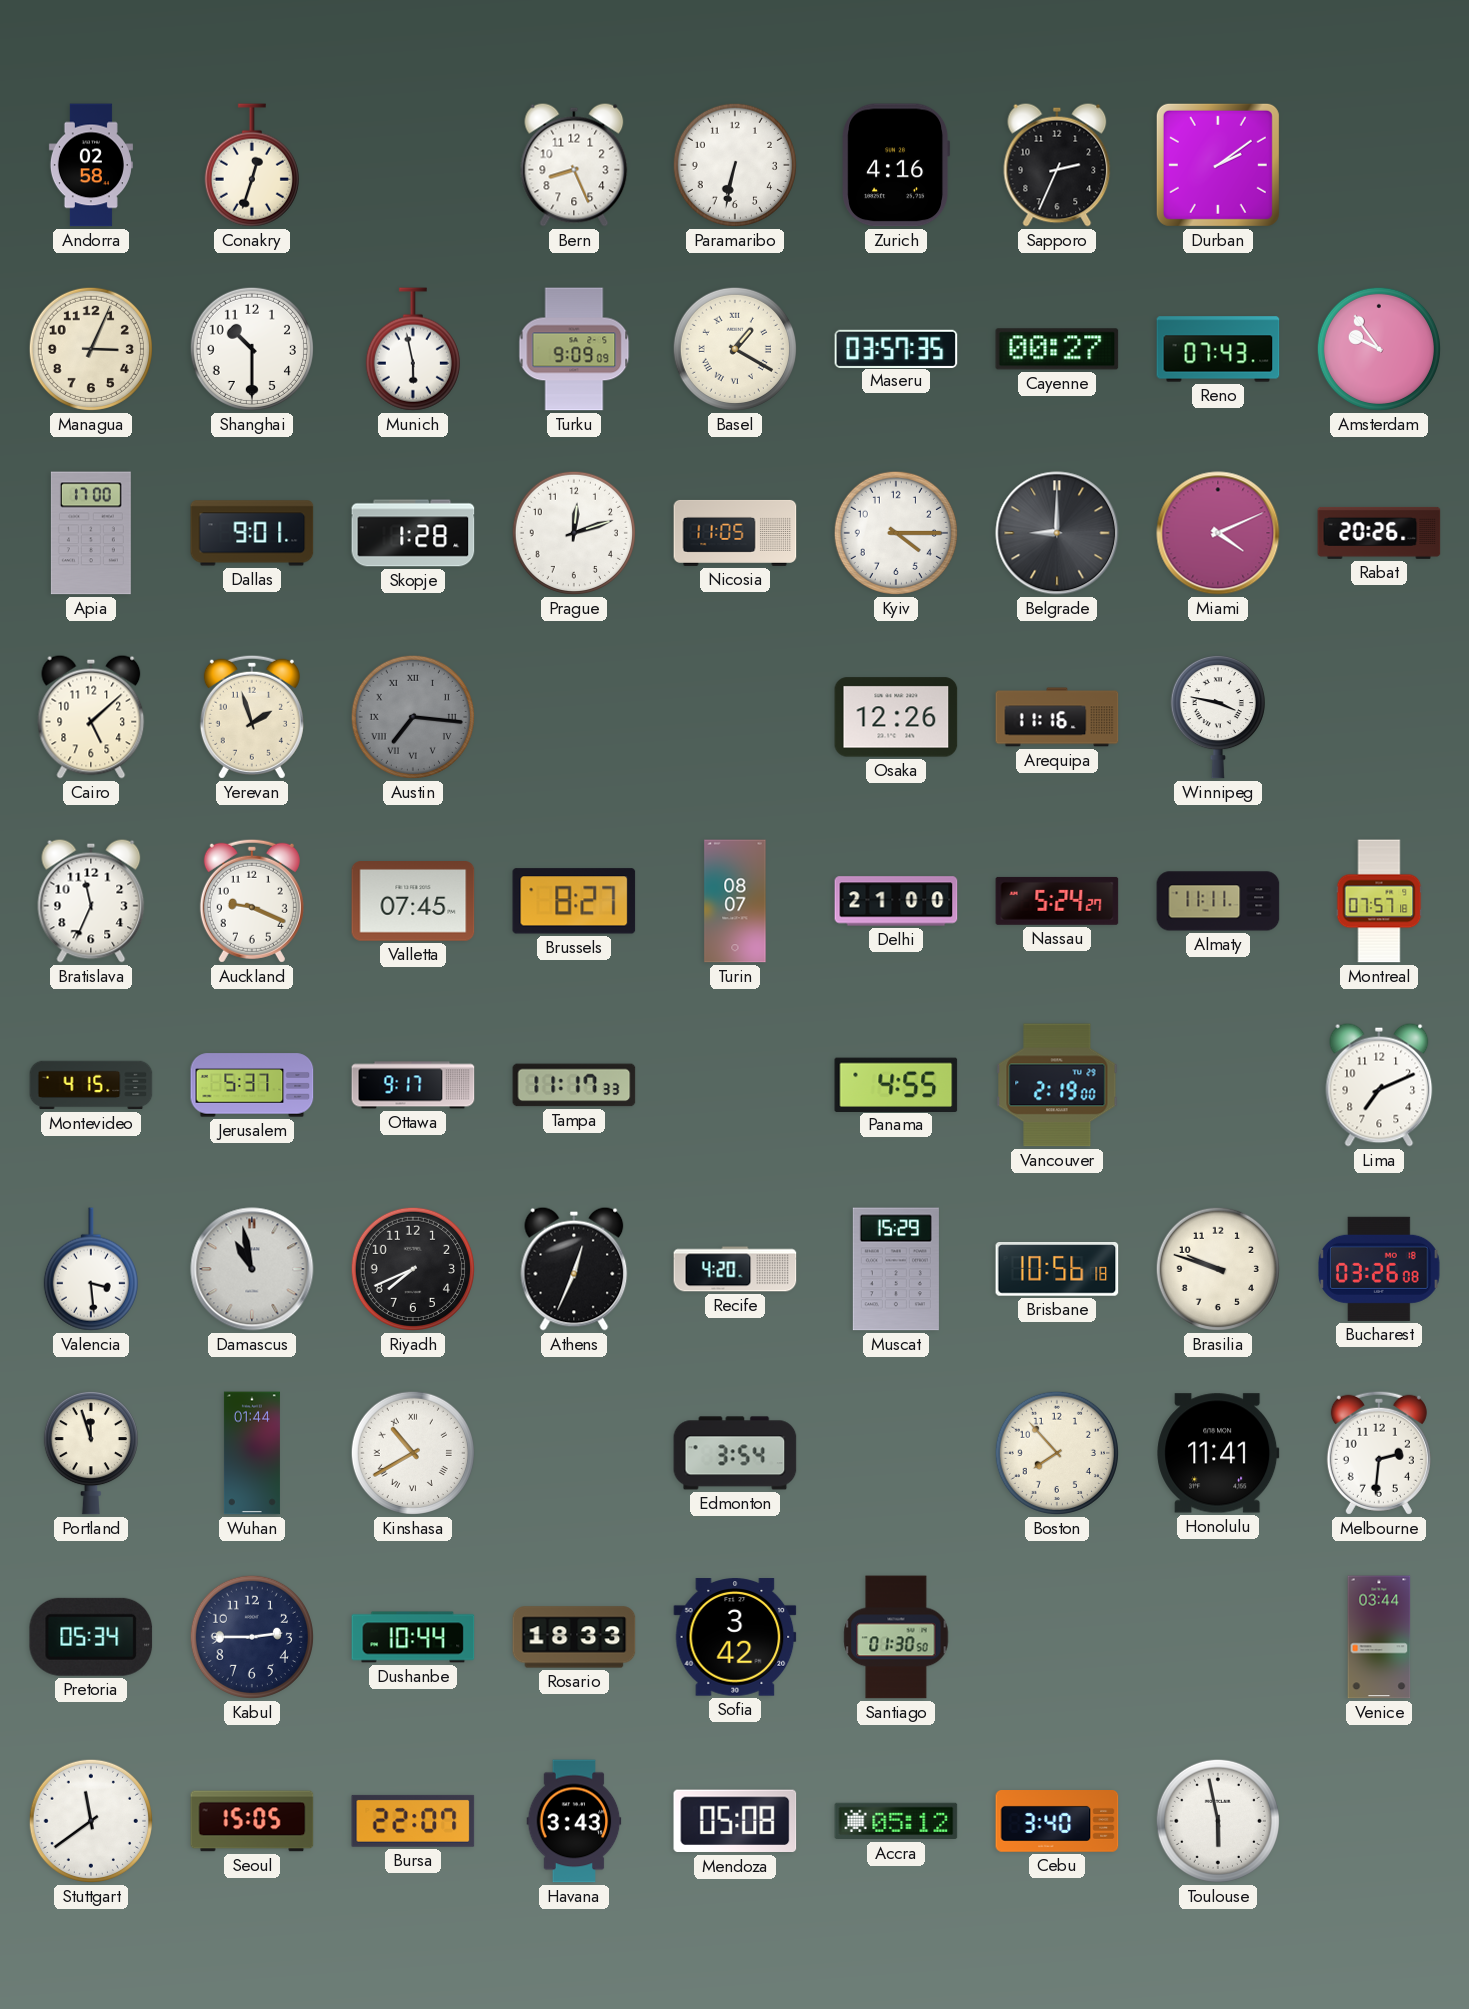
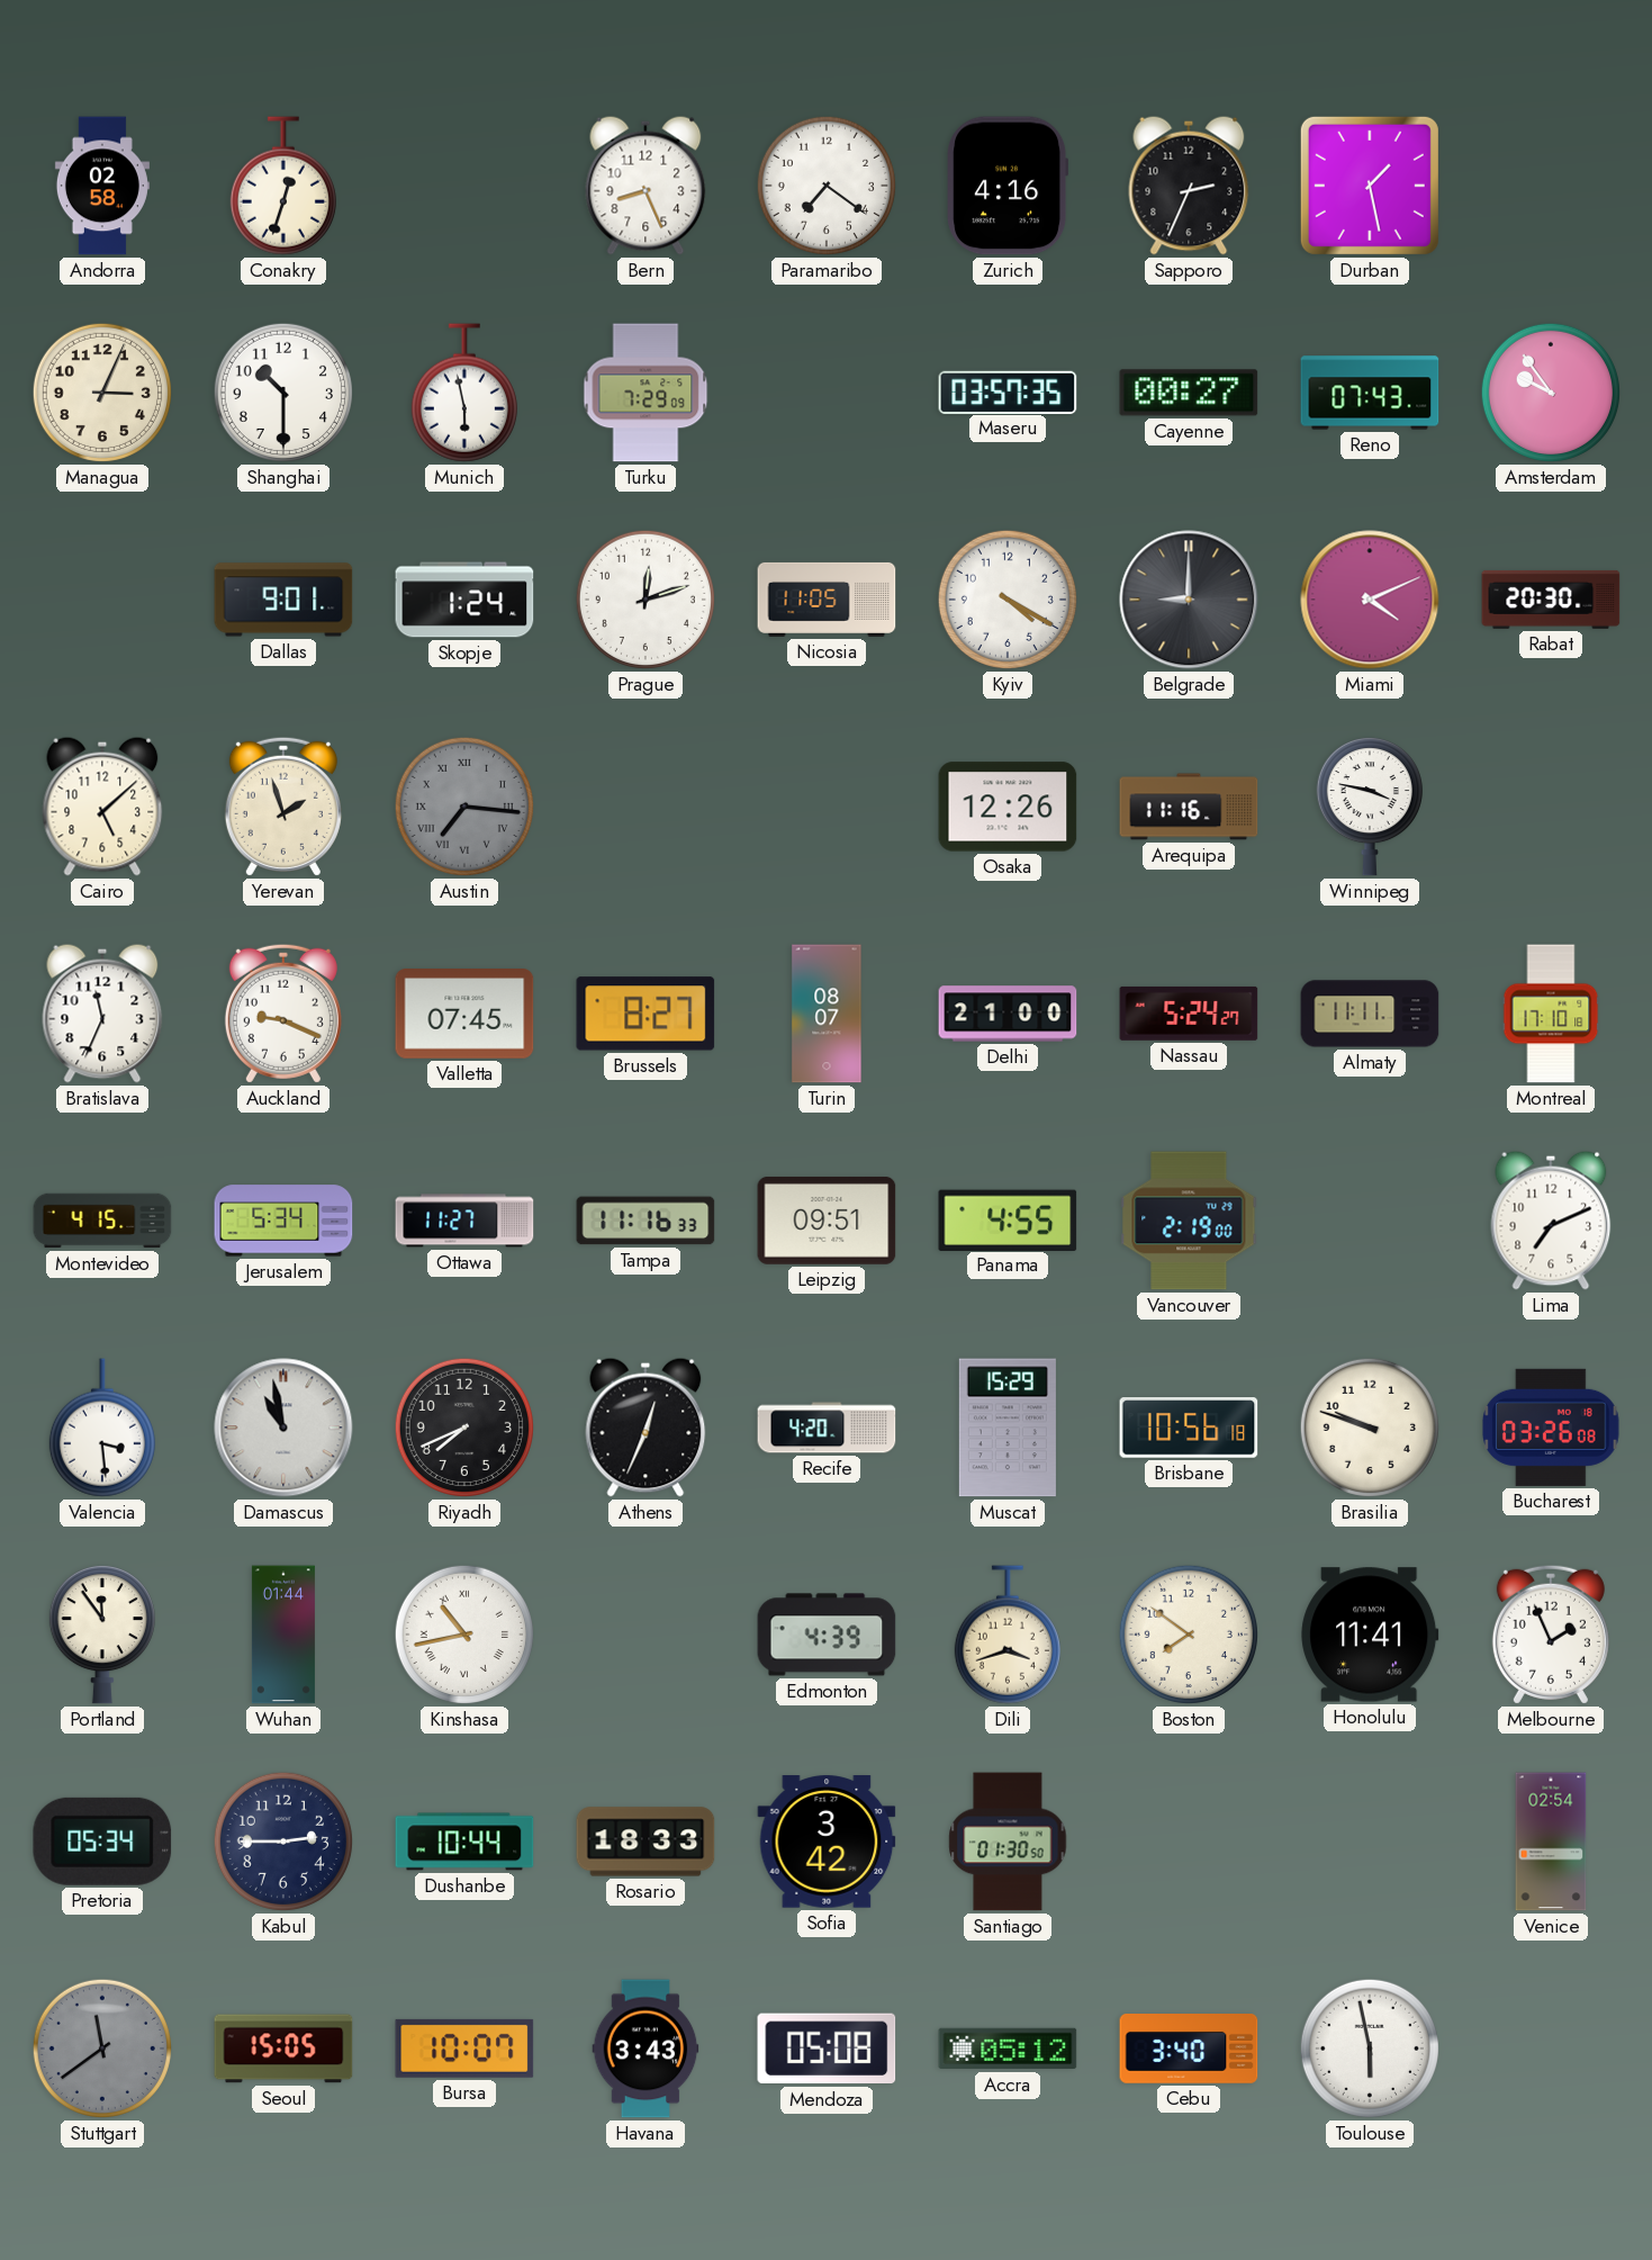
Paramaribo: 6:32 -> 7:21 (827, 186)
Durban: 2:09 -> 1:28 (1370, 186)
Turku: 9:09 -> 7:29 (646, 393)
Basel: 1:20 -> none (735, 349)
Apia: 17:00 -> none (91, 533)
Skopje: 1:28 -> 1:24 (464, 600)
Kyiv: 4:15 -> 4:20 (1008, 600)
Rabat: 20:26 -> 20:30 (1551, 600)
Montreal: 07:57 -> 17:10 (1551, 1014)
Jerusalem: 5:37 -> 5:34 (283, 1221)
Ottawa: 9:17 -> 11:27 (464, 1221)
Tampa: 11:17 -> 11:16 (646, 1221)
Leipzig: none -> 09:51 (827, 1221)
Portland: 11:57 -> 11:54 (102, 1635)
Kinshasa: 10:40 -> 10:43 (464, 1635)
Edmonton: 3:54 -> 4:39 (827, 1635)
Dili: none -> 3:42 (1008, 1635)
Boston: 7:53 -> 7:51 (1189, 1635)
Melbourne: 2:31 -> 1:56 (1551, 1635)
Venice: 03:44 -> 02:54 (1551, 1842)
Stuttgart dial: white -> grey (102, 2049)
Bursa: 22:07 -> 10:07 (464, 2049)
